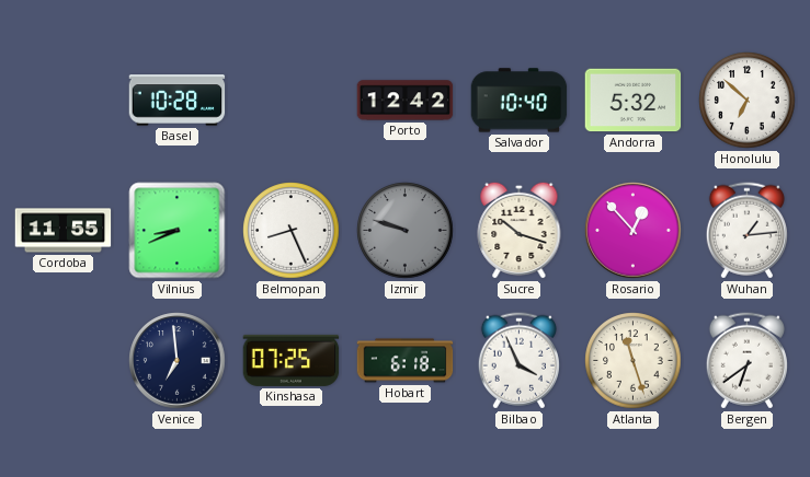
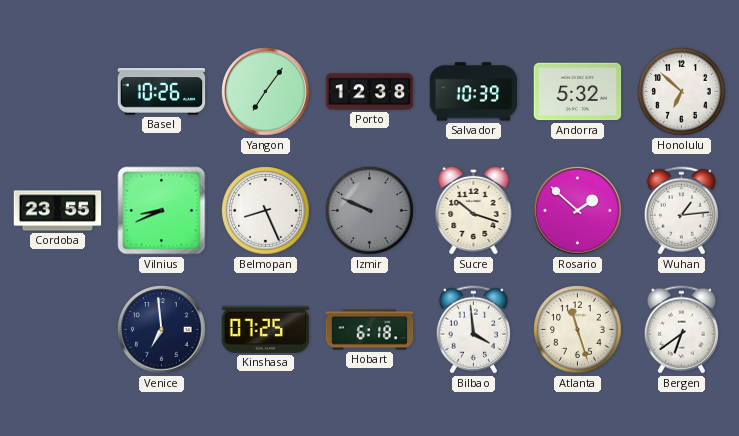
Basel: 10:28 -> 10:26 (162, 92)
Yangon: none -> 7:06 (266, 92)
Porto: 12:42 -> 12:38 (370, 92)
Salvador: 10:40 -> 10:39 (474, 92)
Cordoba: 11:55 -> 23:55 (58, 211)
Izmir: 9:48 -> 9:49 (370, 211)
Rosario: 12:53 -> 1:52 (578, 211)
Bilbao: 3:56 -> 3:59 (473, 330)
